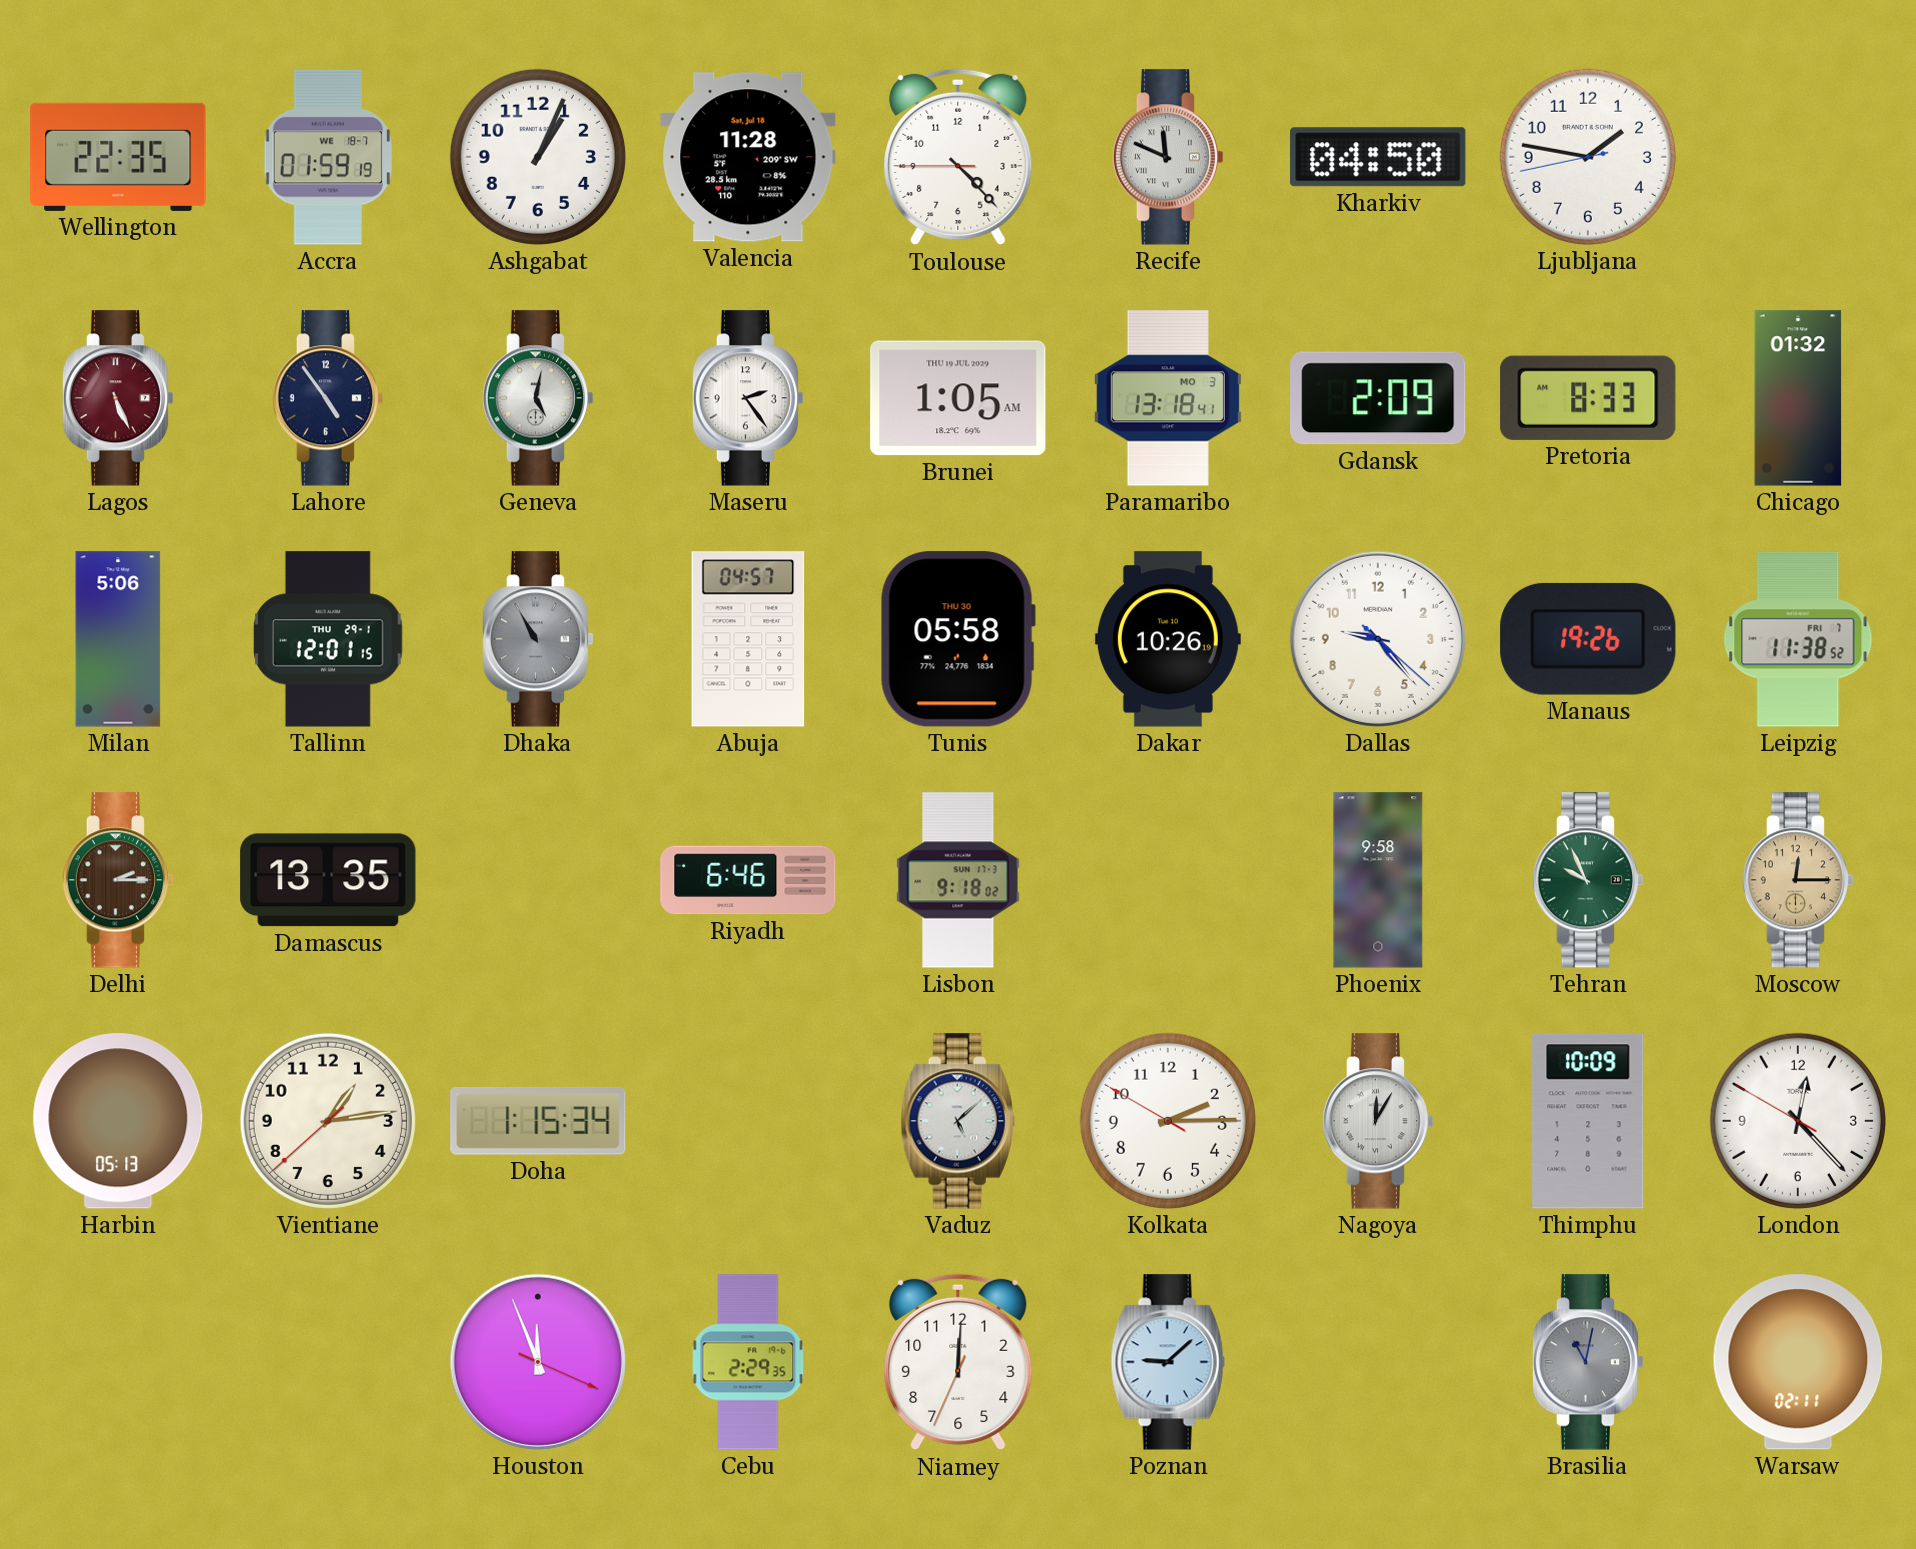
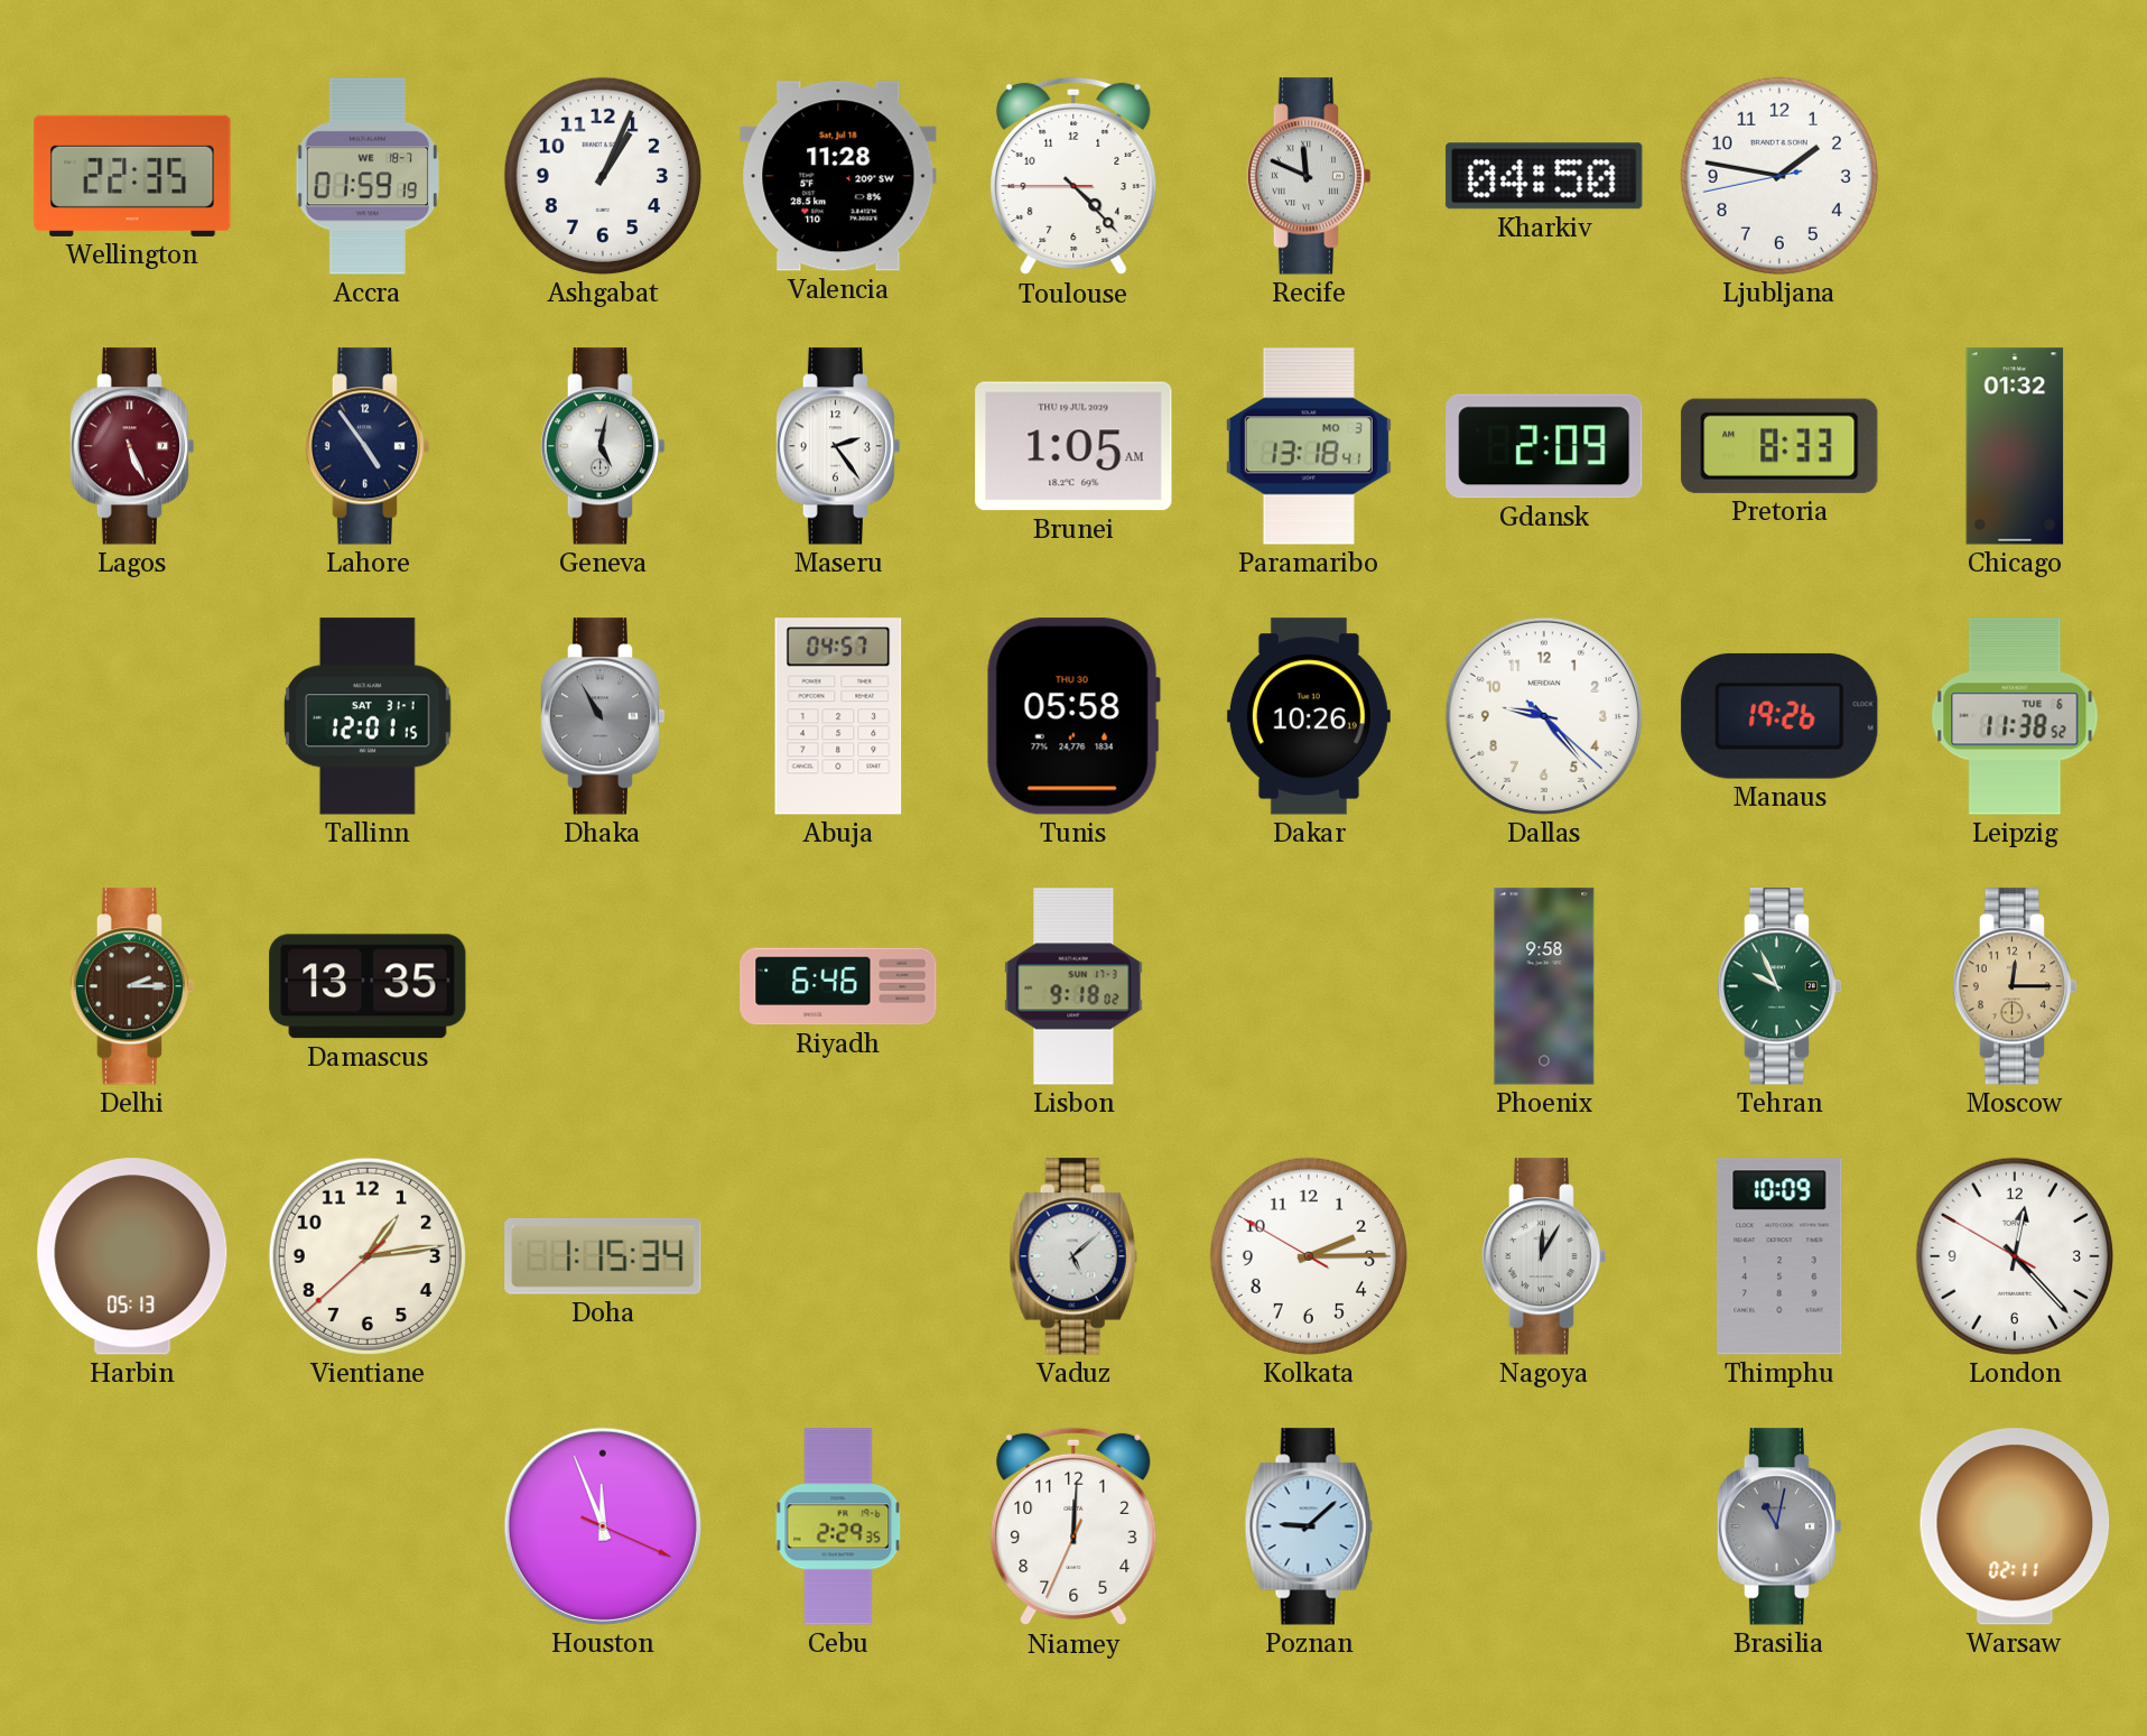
Milan: 5:06 -> none (118, 639)
Tallinn date: THU 29-1 -> SAT 31-1 (369, 716)
Leipzig date: FRI 7 -> TUE 6 (2015, 716)
